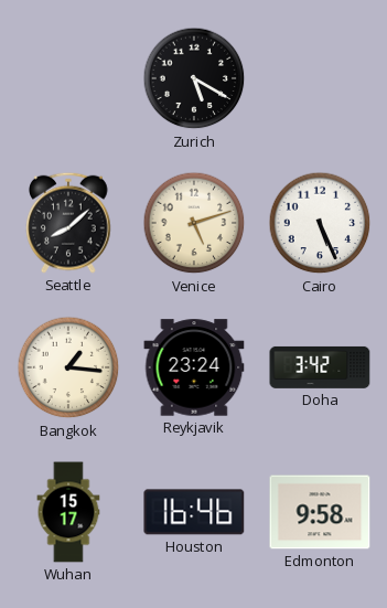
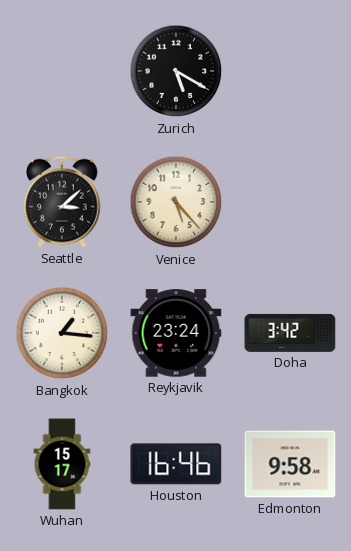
Seattle: 8:08 -> 3:08 (62, 202)
Venice: 5:12 -> 5:23 (176, 202)
Cairo: 5:26 -> none (320, 223)
